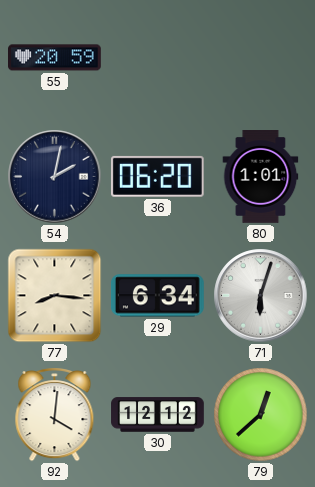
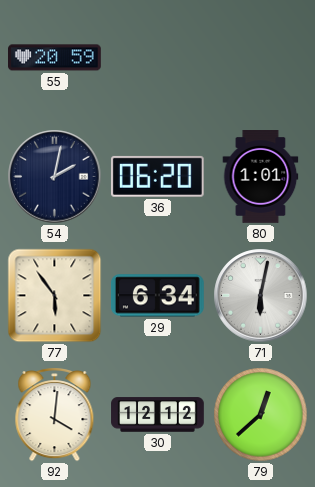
77: 8:16 -> 5:54 (55, 296)
71: 6:03 -> 6:02 (261, 296)
